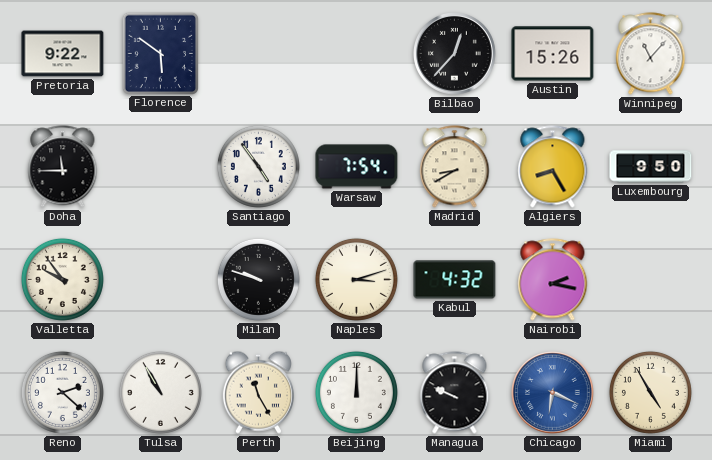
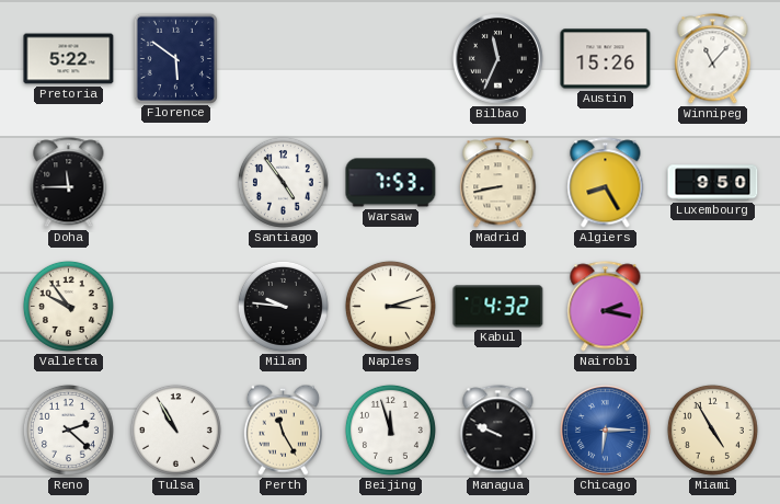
Pretoria: 9:22 -> 5:22 (69, 59)
Bilbao: 12:37 -> 11:34 (498, 59)
Warsaw: 7:54 -> 7:53 (391, 183)
Madrid: 8:40 -> 8:43 (498, 183)
Milan: 9:48 -> 9:46 (283, 306)
Beijing: 12:00 -> 11:57 (390, 429)
Chicago: 6:19 -> 6:15 (606, 431)
